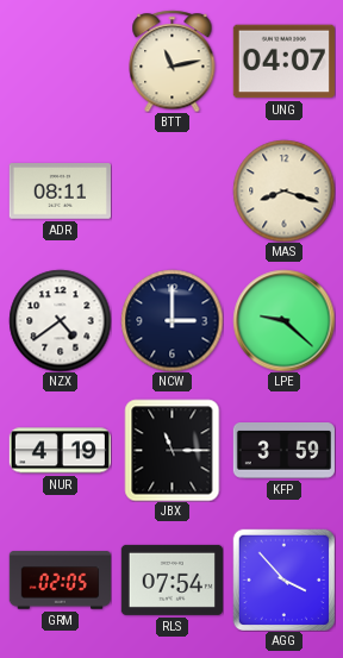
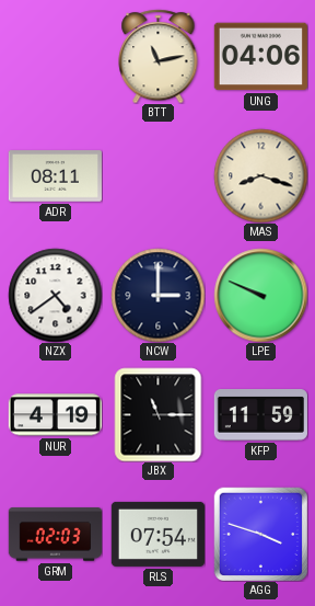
UNG: 04:07 -> 04:06 (260, 57)
LPE: 9:22 -> 9:49 (260, 295)
KFP: 3:59 -> 11:59 (260, 415)
GRM: 02:05 -> 02:03 (55, 535)
AGG: 3:53 -> 3:48 (260, 534)
